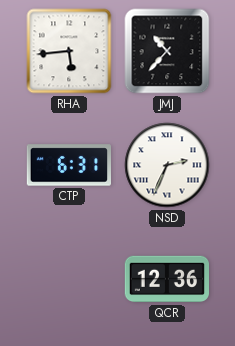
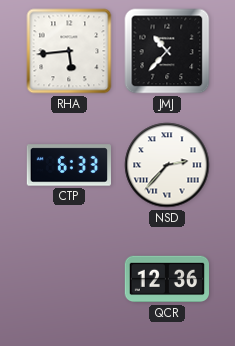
CTP: 6:31 -> 6:33 (68, 165)
NSD: 2:34 -> 2:37 (167, 165)
